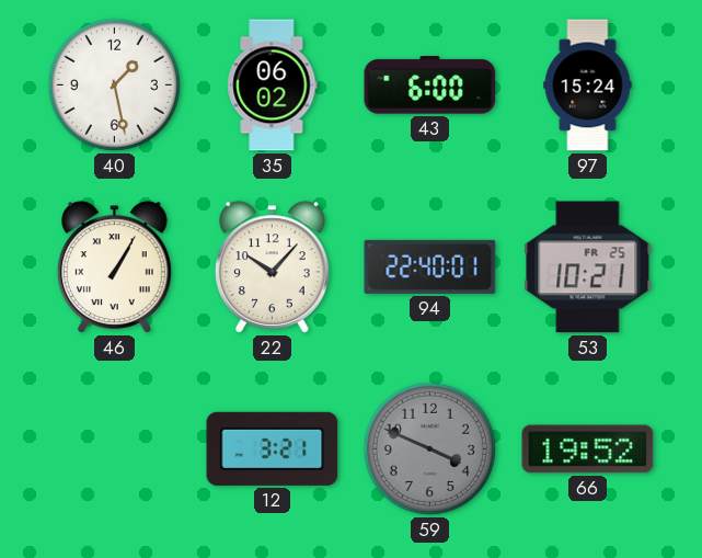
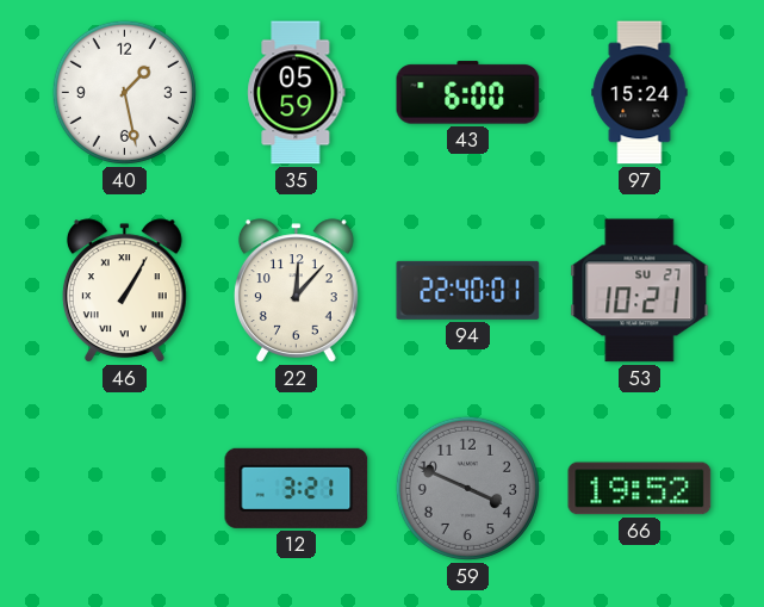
35: 06:02 -> 05:59 (297, 93)
22: 10:07 -> 12:07 (296, 291)
53 date: FR 25 -> SU 27 (640, 291)
